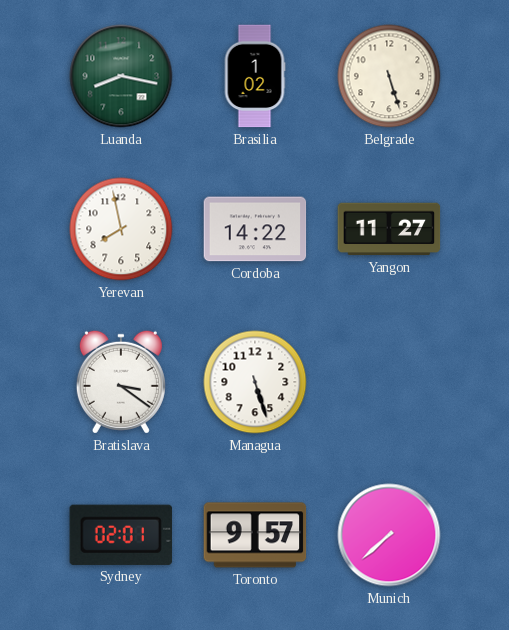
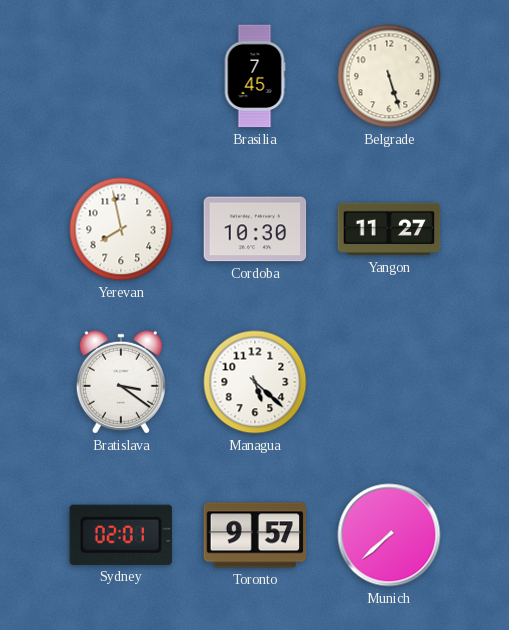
Luanda: 8:17 -> none (121, 76)
Brasilia: 1:02 -> 7:45 (255, 76)
Cordoba: 14:22 -> 10:30 (255, 229)
Managua: 5:27 -> 5:22 (255, 382)
